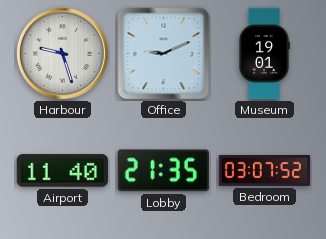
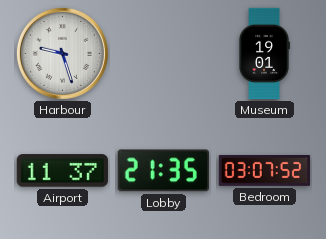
Office: 9:11 -> none (164, 54)
Airport: 11:40 -> 11:37 (62, 171)
